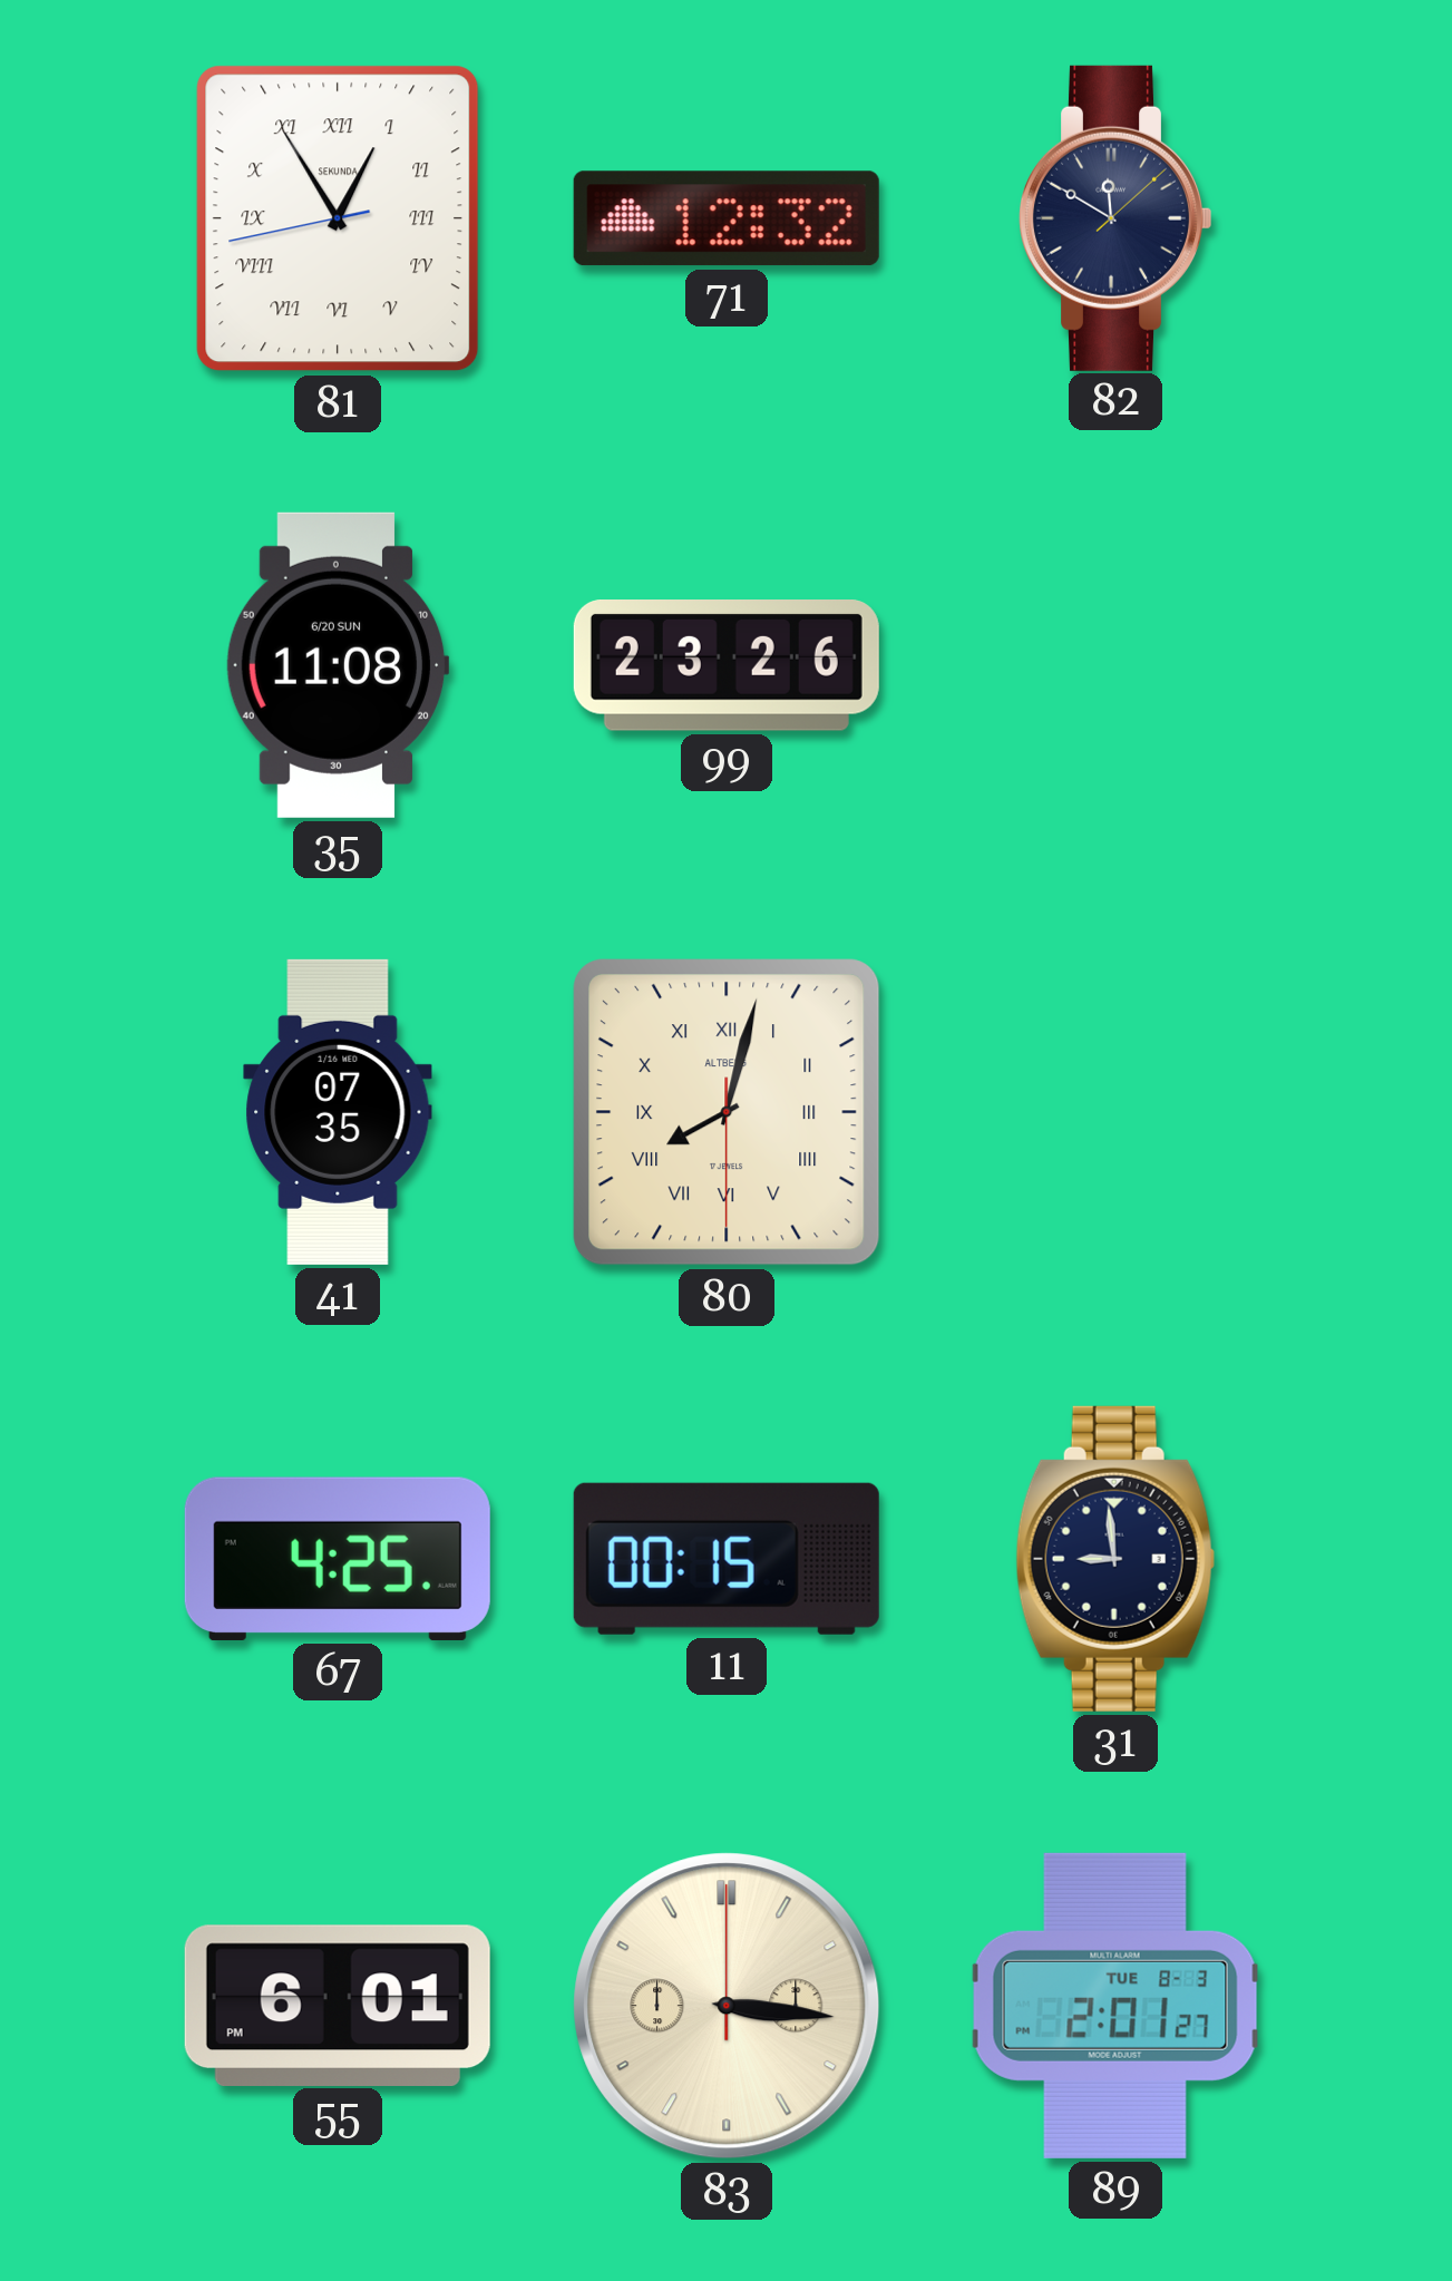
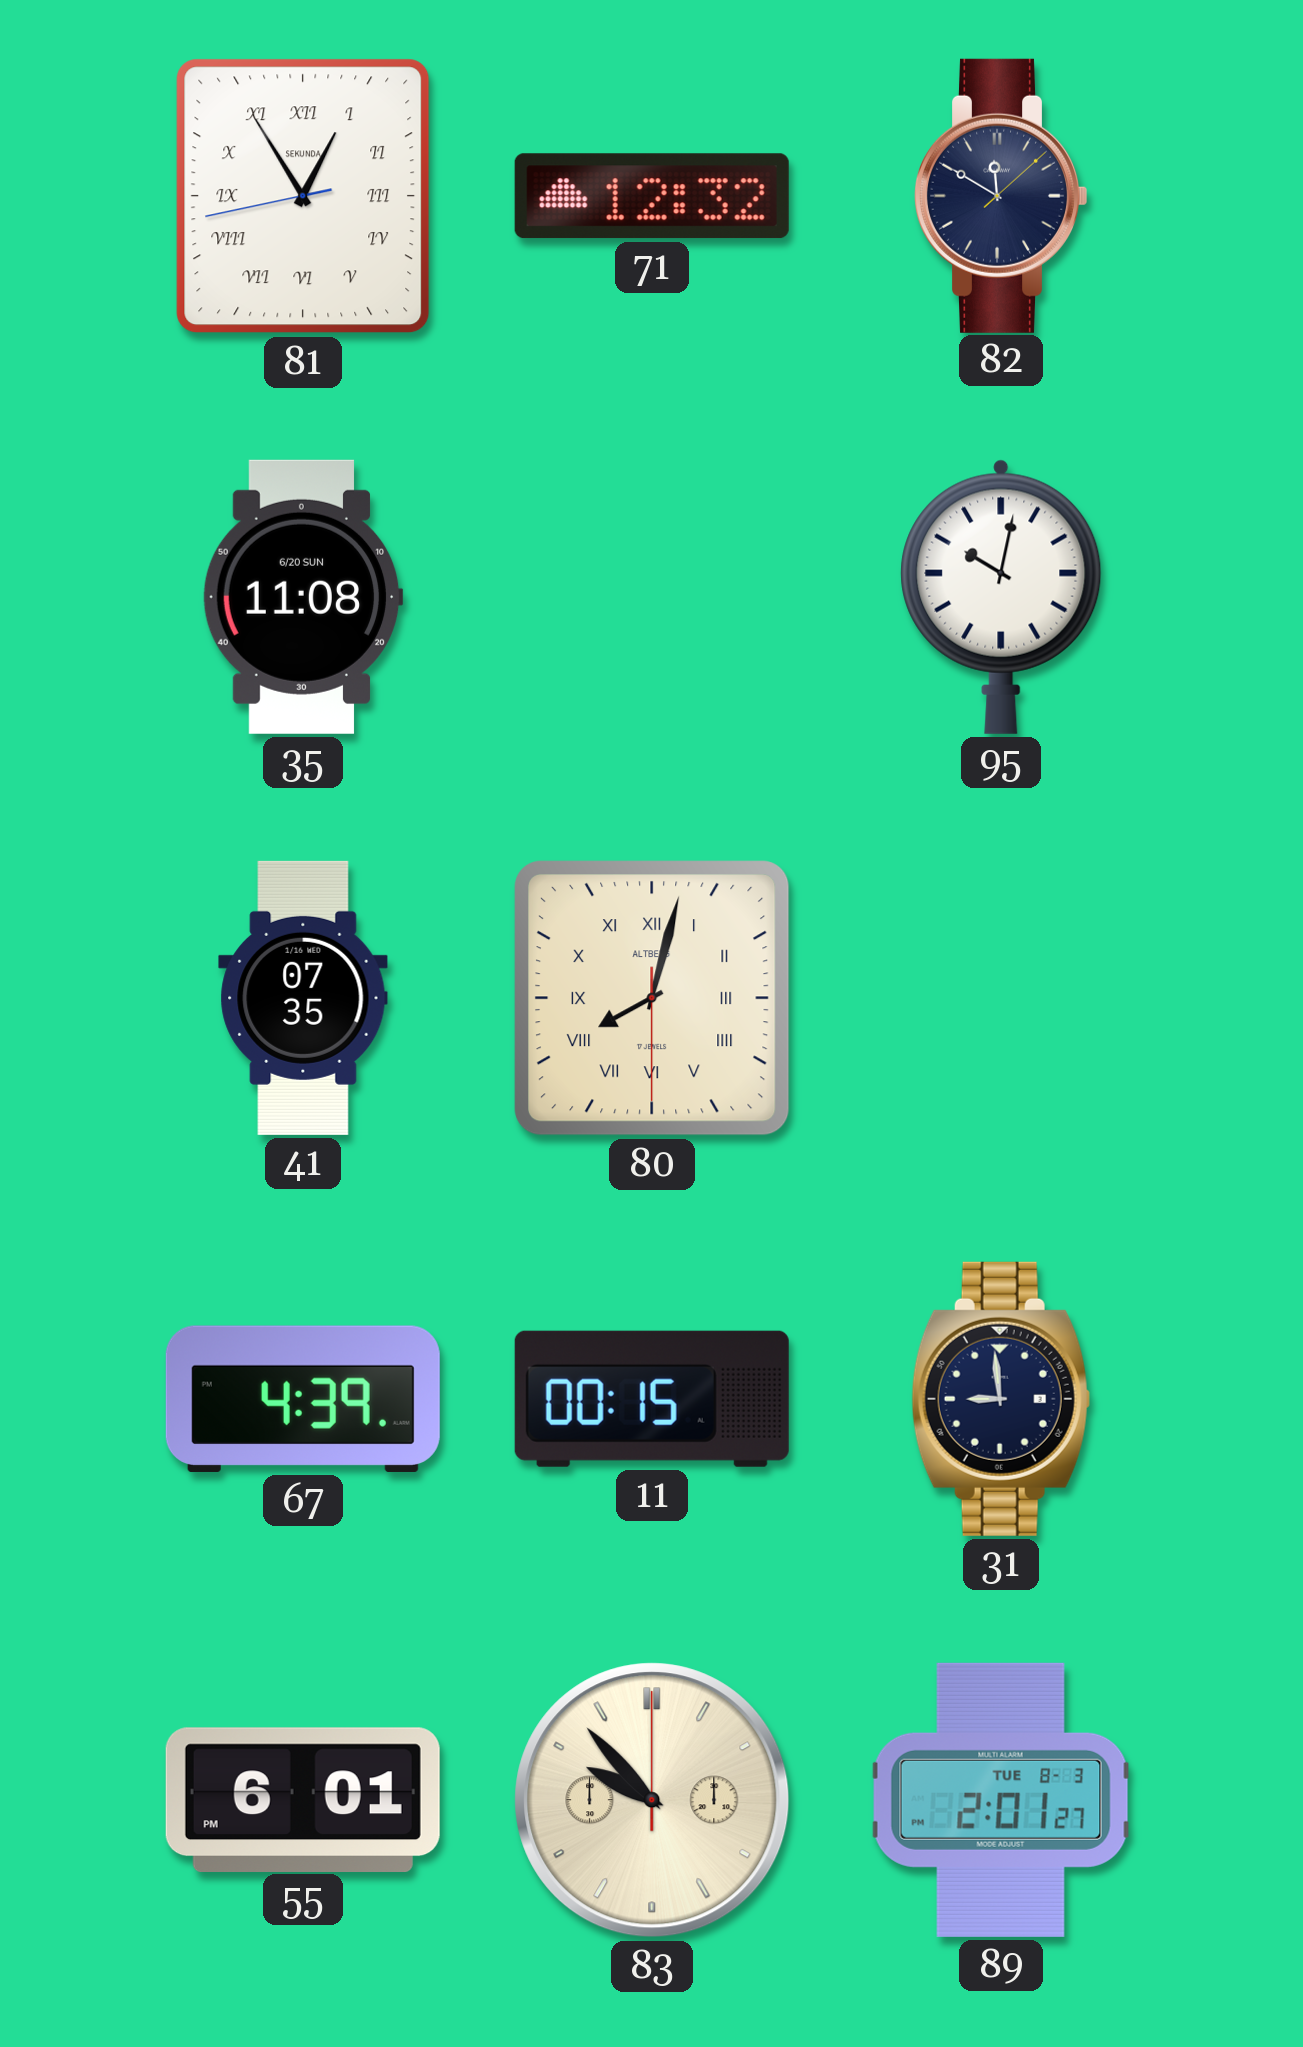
99: 23:26 -> none (727, 666)
95: none -> 10:02 (1001, 597)
67: 4:25 -> 4:39 (303, 1399)
83: 3:16 -> 9:53 (652, 1800)
